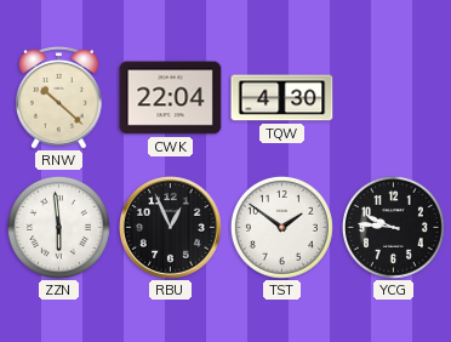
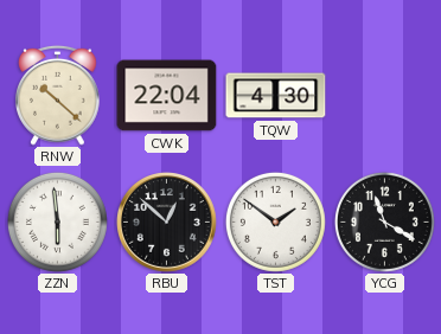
RBU: 12:56 -> 12:52 (167, 223)
YCG: 9:46 -> 11:20 (384, 221)
